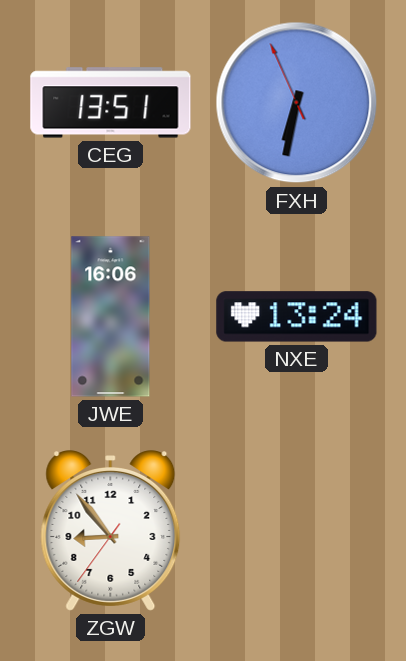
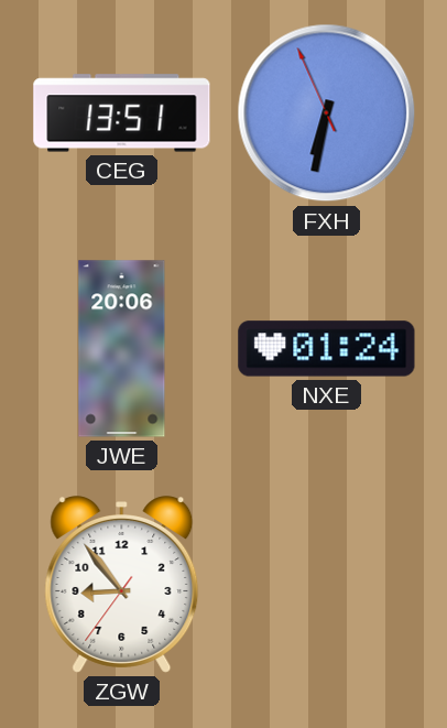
JWE: 16:06 -> 20:06 (122, 349)
NXE: 13:24 -> 01:24 (327, 349)
